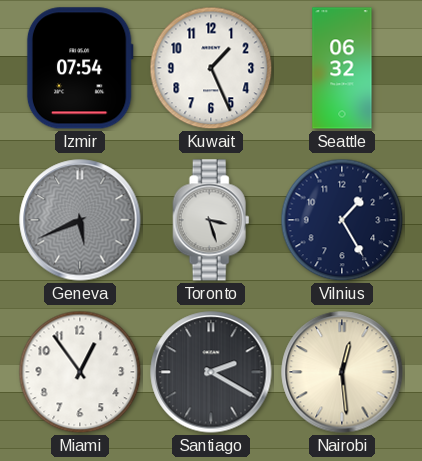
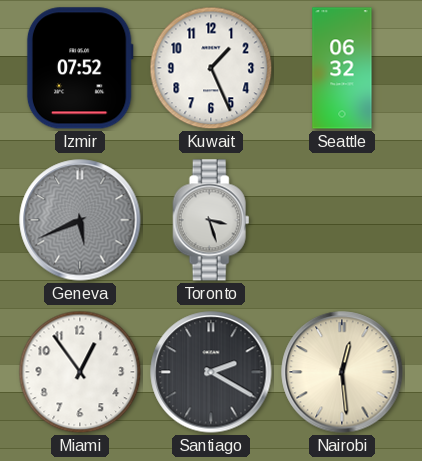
Izmir: 07:54 -> 07:52 (80, 68)
Vilnius: 1:25 -> none (342, 220)
